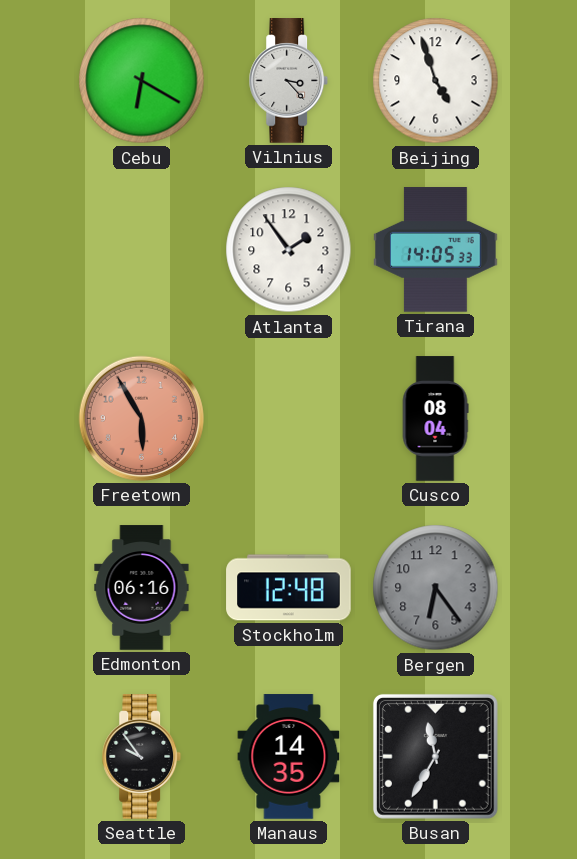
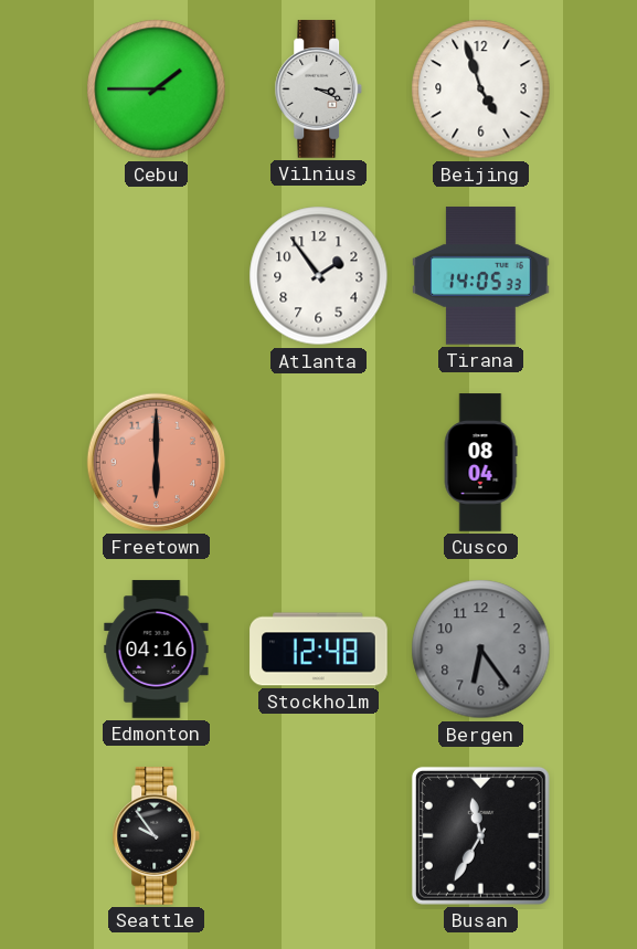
Cebu: 6:20 -> 1:45 (157, 89)
Vilnius: 3:23 -> 3:19 (319, 89)
Freetown: 5:55 -> 6:00 (156, 462)
Edmonton: 06:16 -> 04:16 (157, 650)
Manaus: 14:35 -> none (289, 757)
